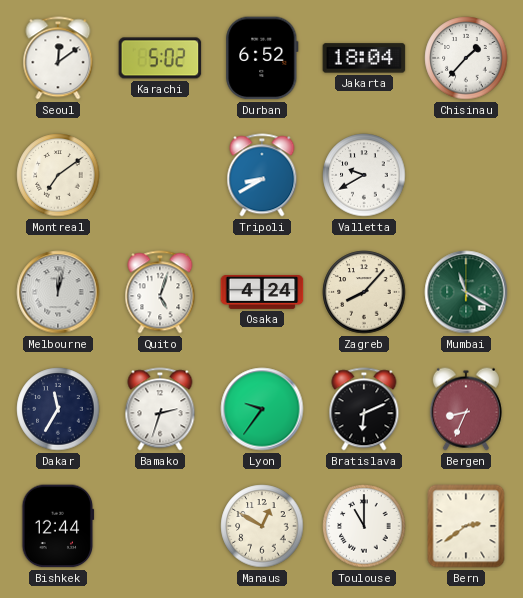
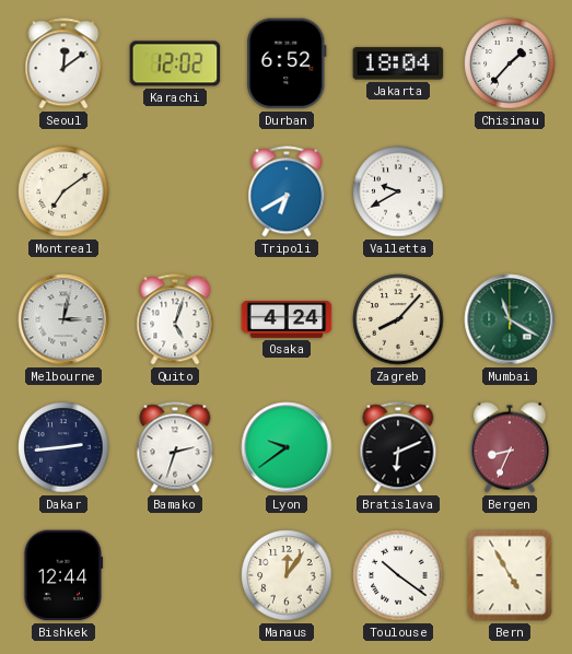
Karachi: 5:02 -> 12:02 (175, 63)
Tripoli: 8:40 -> 6:40 (287, 191)
Melbourne: 12:02 -> 3:02 (63, 319)
Dakar: 11:35 -> 2:44 (63, 447)
Lyon: 9:36 -> 9:39 (287, 447)
Manaus: 12:50 -> 12:06 (287, 575)
Toulouse: 11:00 -> 10:21 (398, 575)
Bern: 2:39 -> 4:55 (510, 575)
